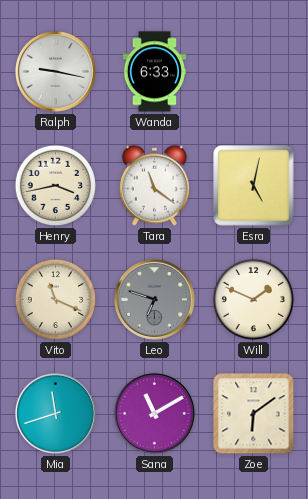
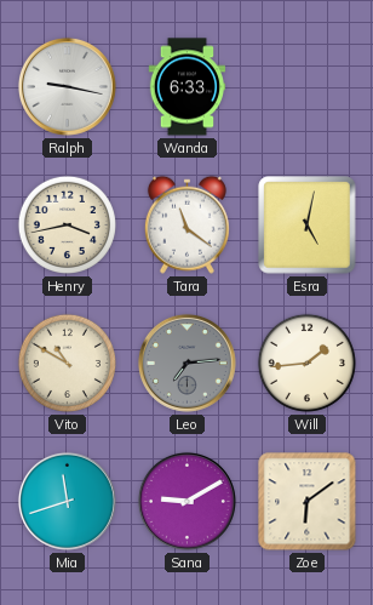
Vito: 11:19 -> 10:50 (67, 363)
Leo: 6:48 -> 7:14 (187, 363)
Will: 1:49 -> 1:44 (306, 363)
Sana: 11:10 -> 9:10 (187, 501)
